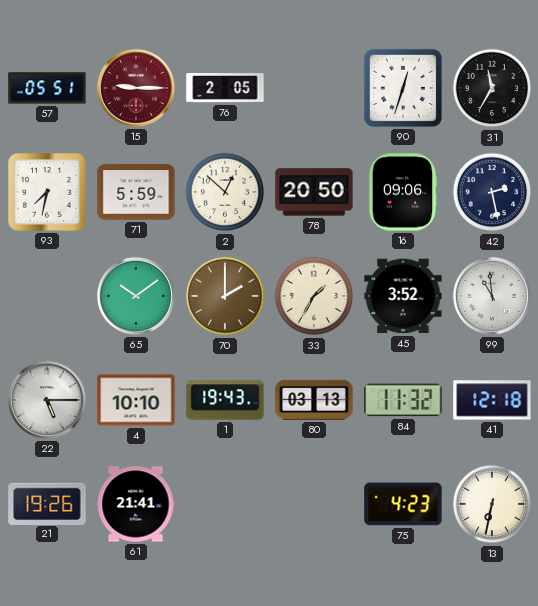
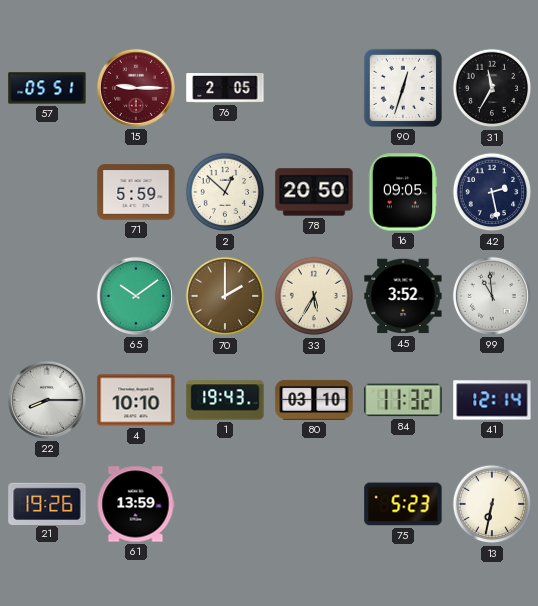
93: 7:32 -> none (47, 192)
16: 09:06 -> 09:05 (403, 192)
33: 1:35 -> 5:35 (314, 296)
22: 5:15 -> 8:15 (47, 400)
80: 03:13 -> 03:10 (314, 400)
41: 12:18 -> 12:14 (492, 400)
61: 21:41 -> 13:59 (136, 504)
75: 4:23 -> 5:23 (403, 504)
